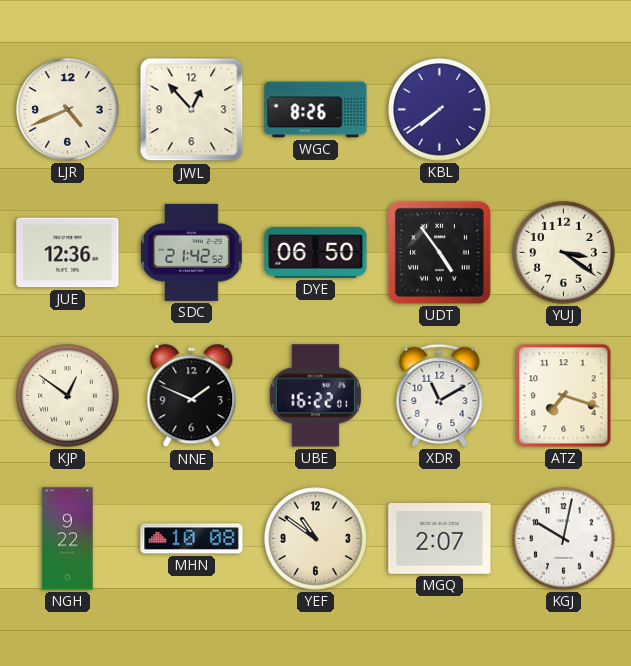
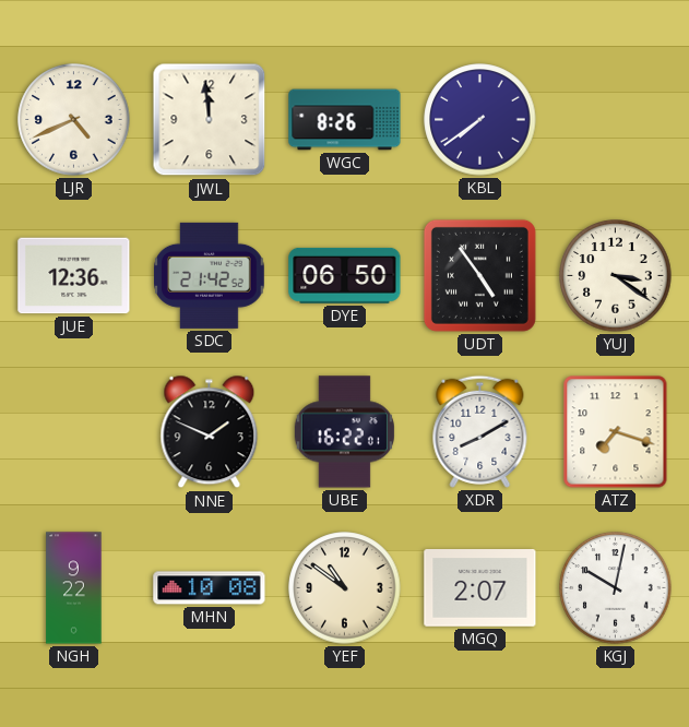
JWL: 12:53 -> 11:59 (210, 120)
KJP: 12:51 -> none (68, 396)
XDR: 11:10 -> 8:10 (480, 431)
